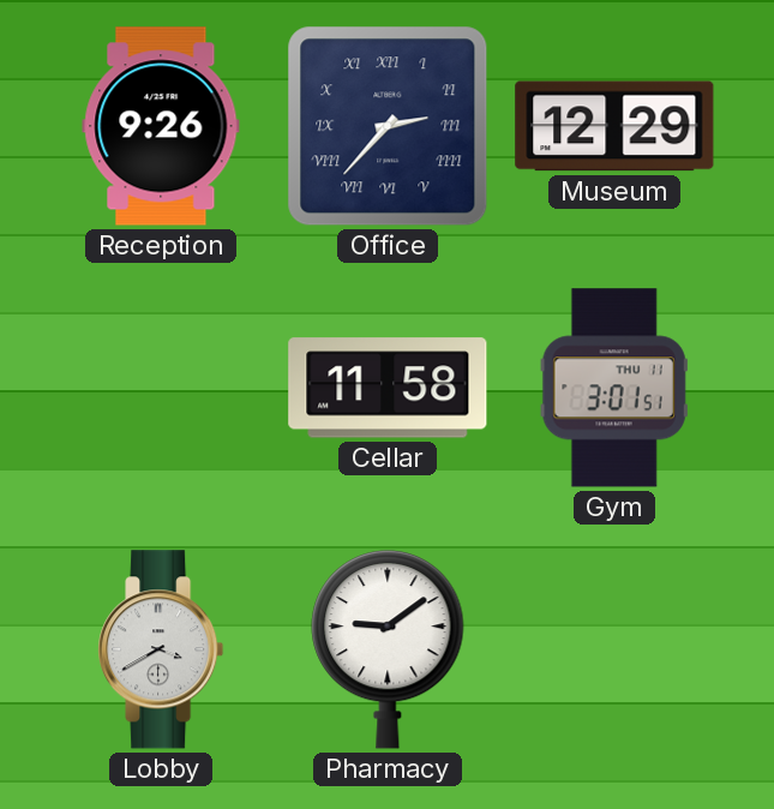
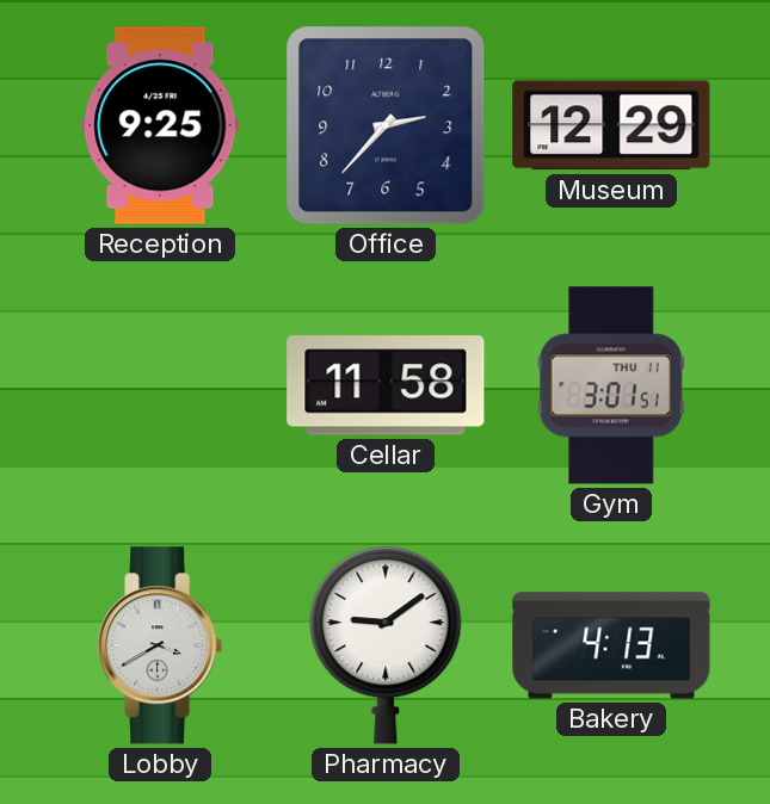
Reception: 9:26 -> 9:25 (160, 125)
Office numerals: Roman -> Arabic (386, 125)
Bakery: none -> 4:13 (611, 645)
